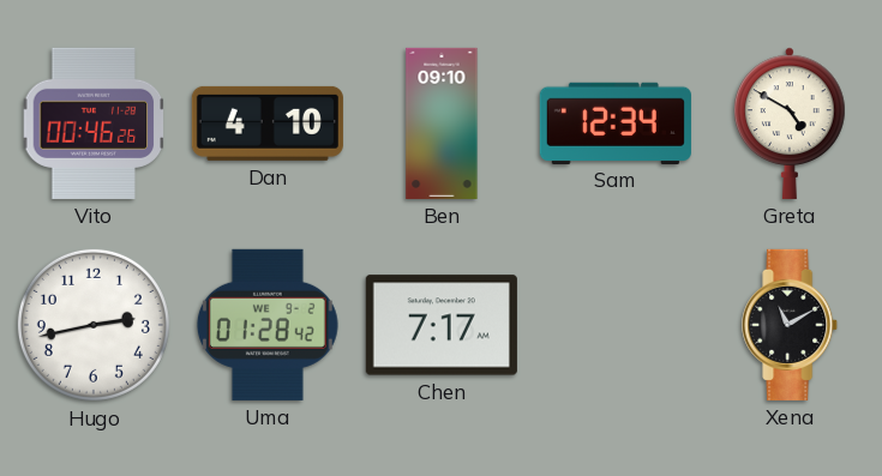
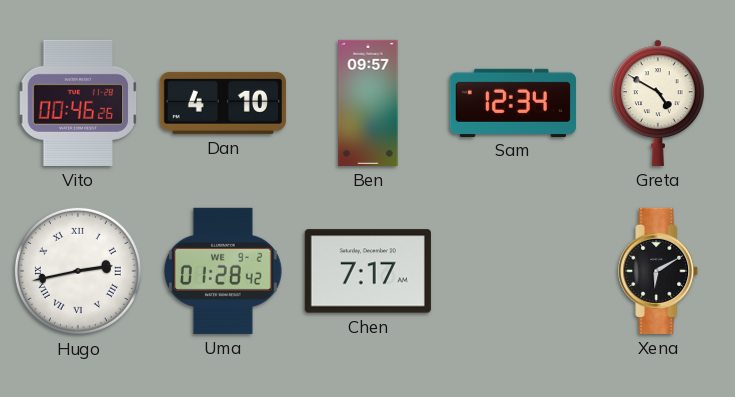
Ben: 09:10 -> 09:57 (368, 103)
Hugo numerals: Arabic -> Roman (78, 271)
Xena: 11:10 -> 6:10 (659, 271)
